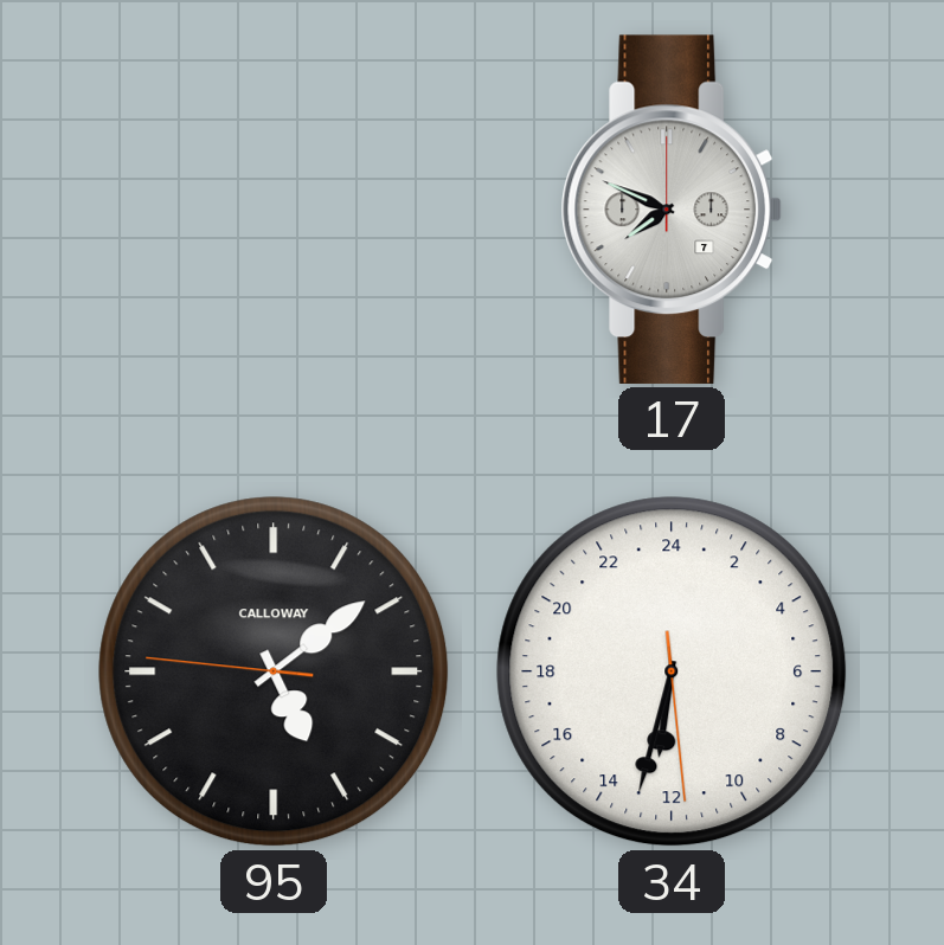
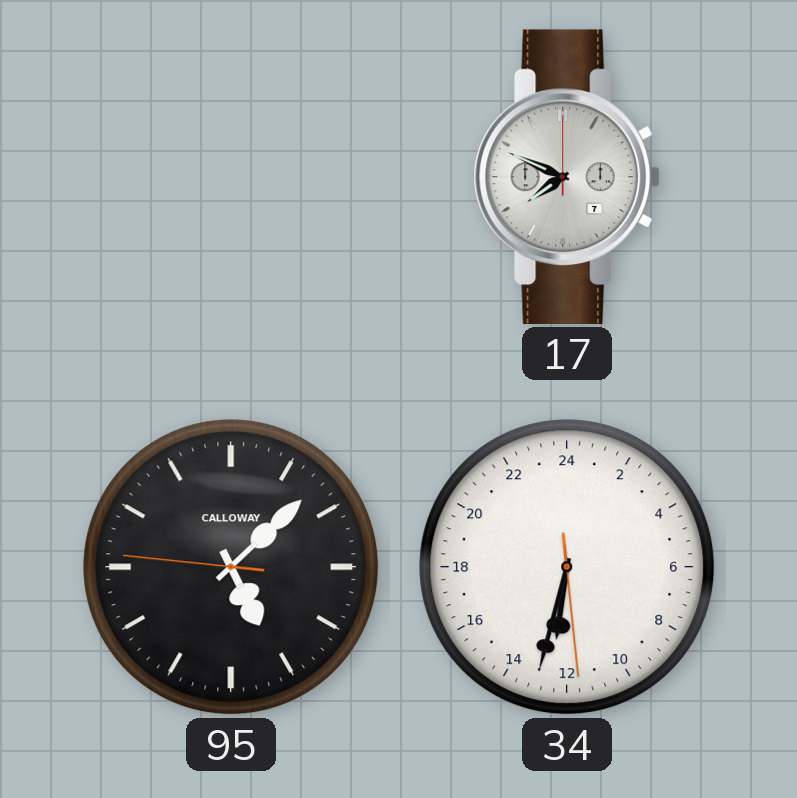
95: 5:08 -> 5:07 (231, 567)
